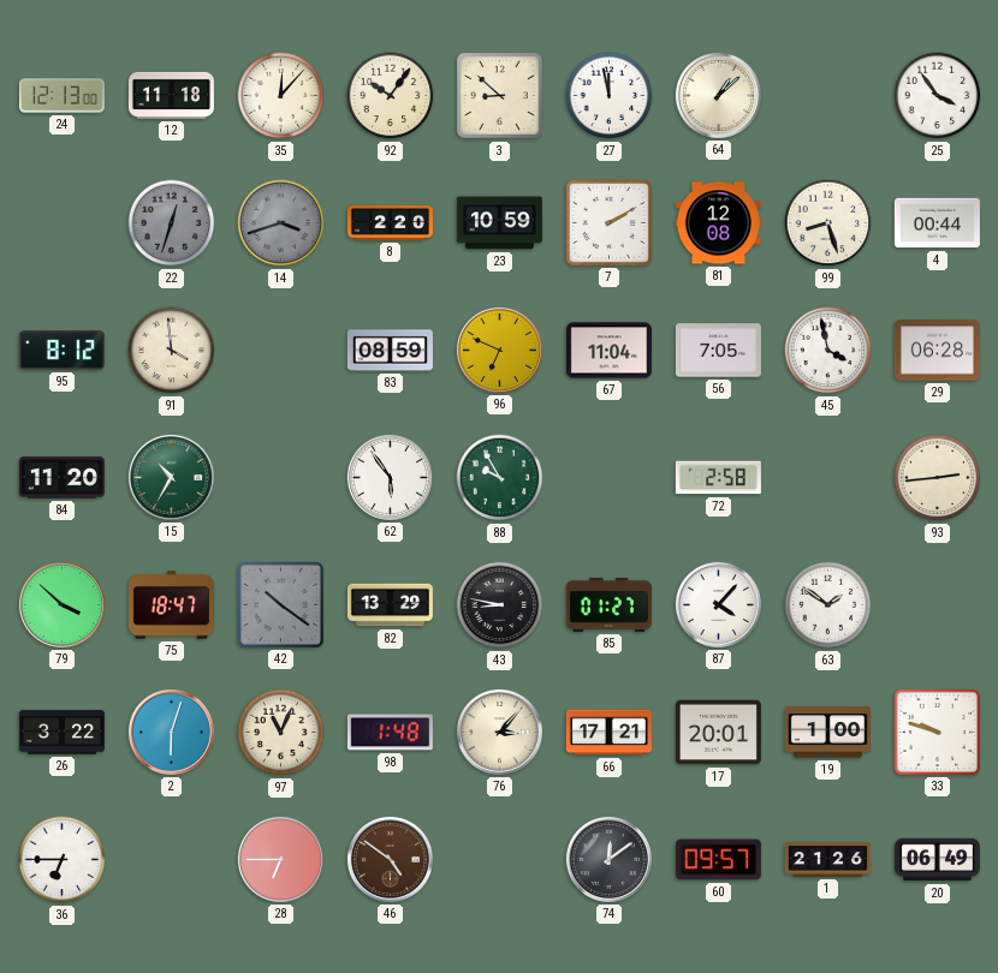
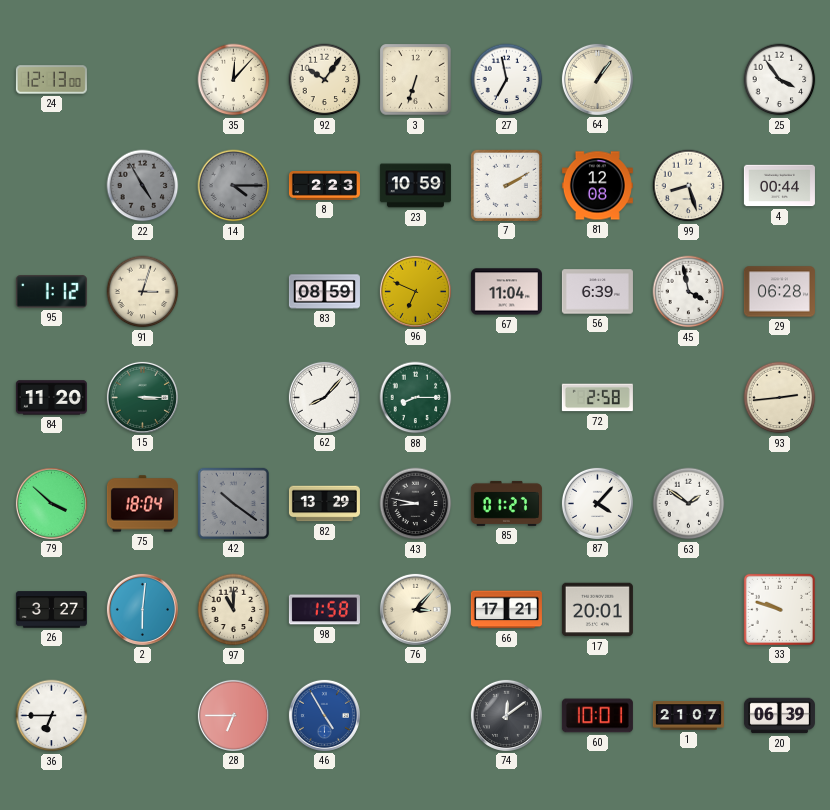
12: 11:18 -> none (171, 95)
3: 8:52 -> 6:33 (416, 80)
27: 11:58 -> 6:58 (507, 80)
64: 1:08 -> 1:06 (597, 79)
22: 12:33 -> 4:55 (143, 186)
14: 3:42 -> 4:15 (234, 186)
8: 2:20 -> 2:23 (324, 186)
95: 8:12 -> 1:12 (51, 292)
91: 3:59 -> 3:03 (143, 292)
56: 7:05 -> 6:39 (597, 292)
15: 10:35 -> 3:15 (142, 397)
62: 5:54 -> 8:07 (324, 397)
88: 9:55 -> 8:15 (416, 398)
75: 18:47 -> 18:04 (142, 504)
26: 3:22 -> 3:27 (51, 610)
2: 6:03 -> 6:01 (142, 609)
97: 11:04 -> 11:00 (234, 610)
98: 1:48 -> 1:58 (324, 610)
19: 1:00 -> none (827, 733)
46: 4:51 -> 4:55 (324, 715)
46 dial: brown -> blue (324, 715)
60: 09:57 -> 10:01 (597, 716)
1: 21:26 -> 21:07 (688, 716)
20: 06:49 -> 06:39 (779, 716)
